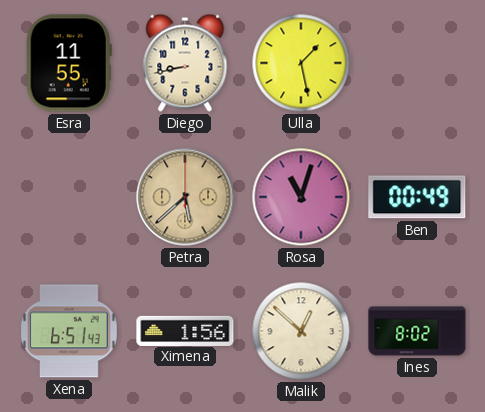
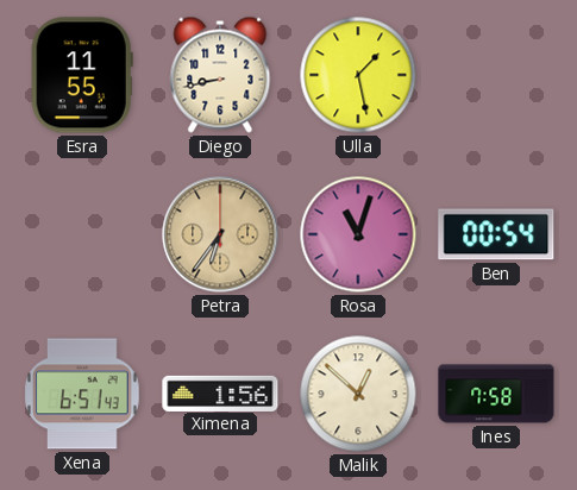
Petra: 5:38 -> 6:36 (220, 234)
Ben: 00:49 -> 00:54 (496, 234)
Ines: 8:02 -> 7:58 (496, 394)
